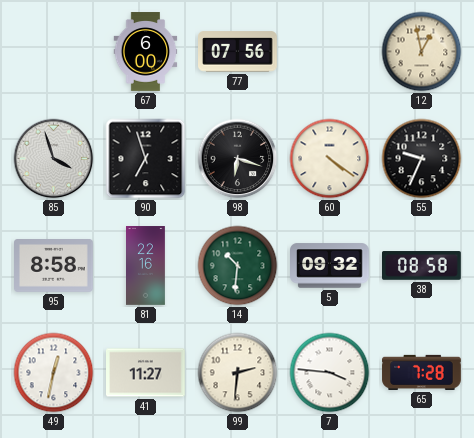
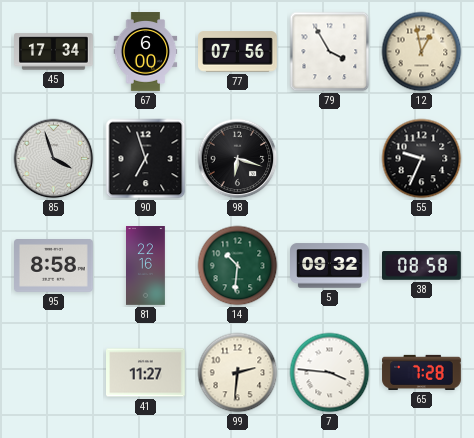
45: none -> 17:34 (54, 52)
79: none -> 3:55 (330, 52)
60: 4:21 -> none (330, 159)
49: 12:32 -> none (54, 373)
